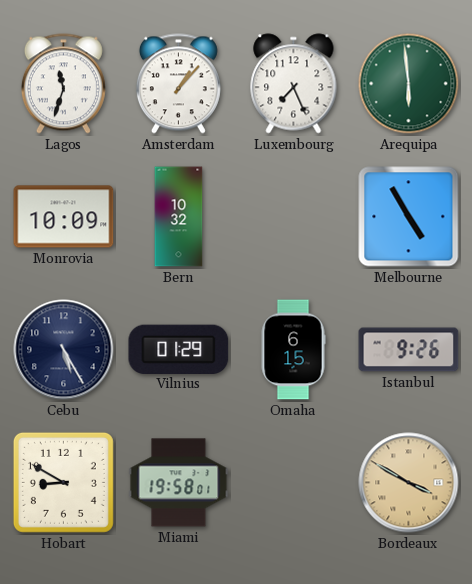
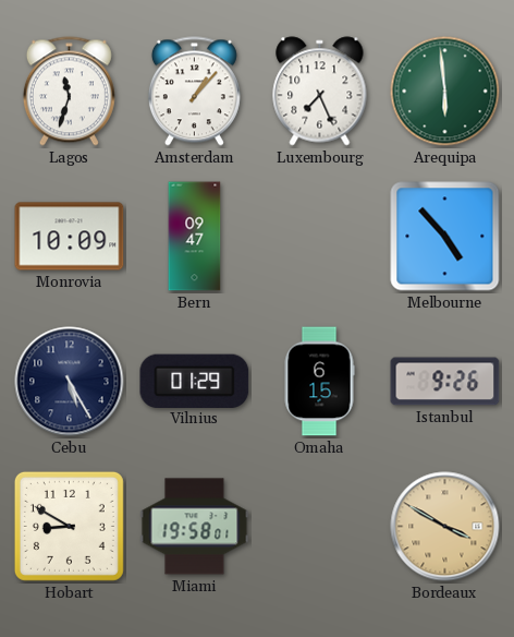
Bern: 10:32 -> 09:47 (195, 237)
Melbourne: 4:55 -> 4:53 (445, 237)
